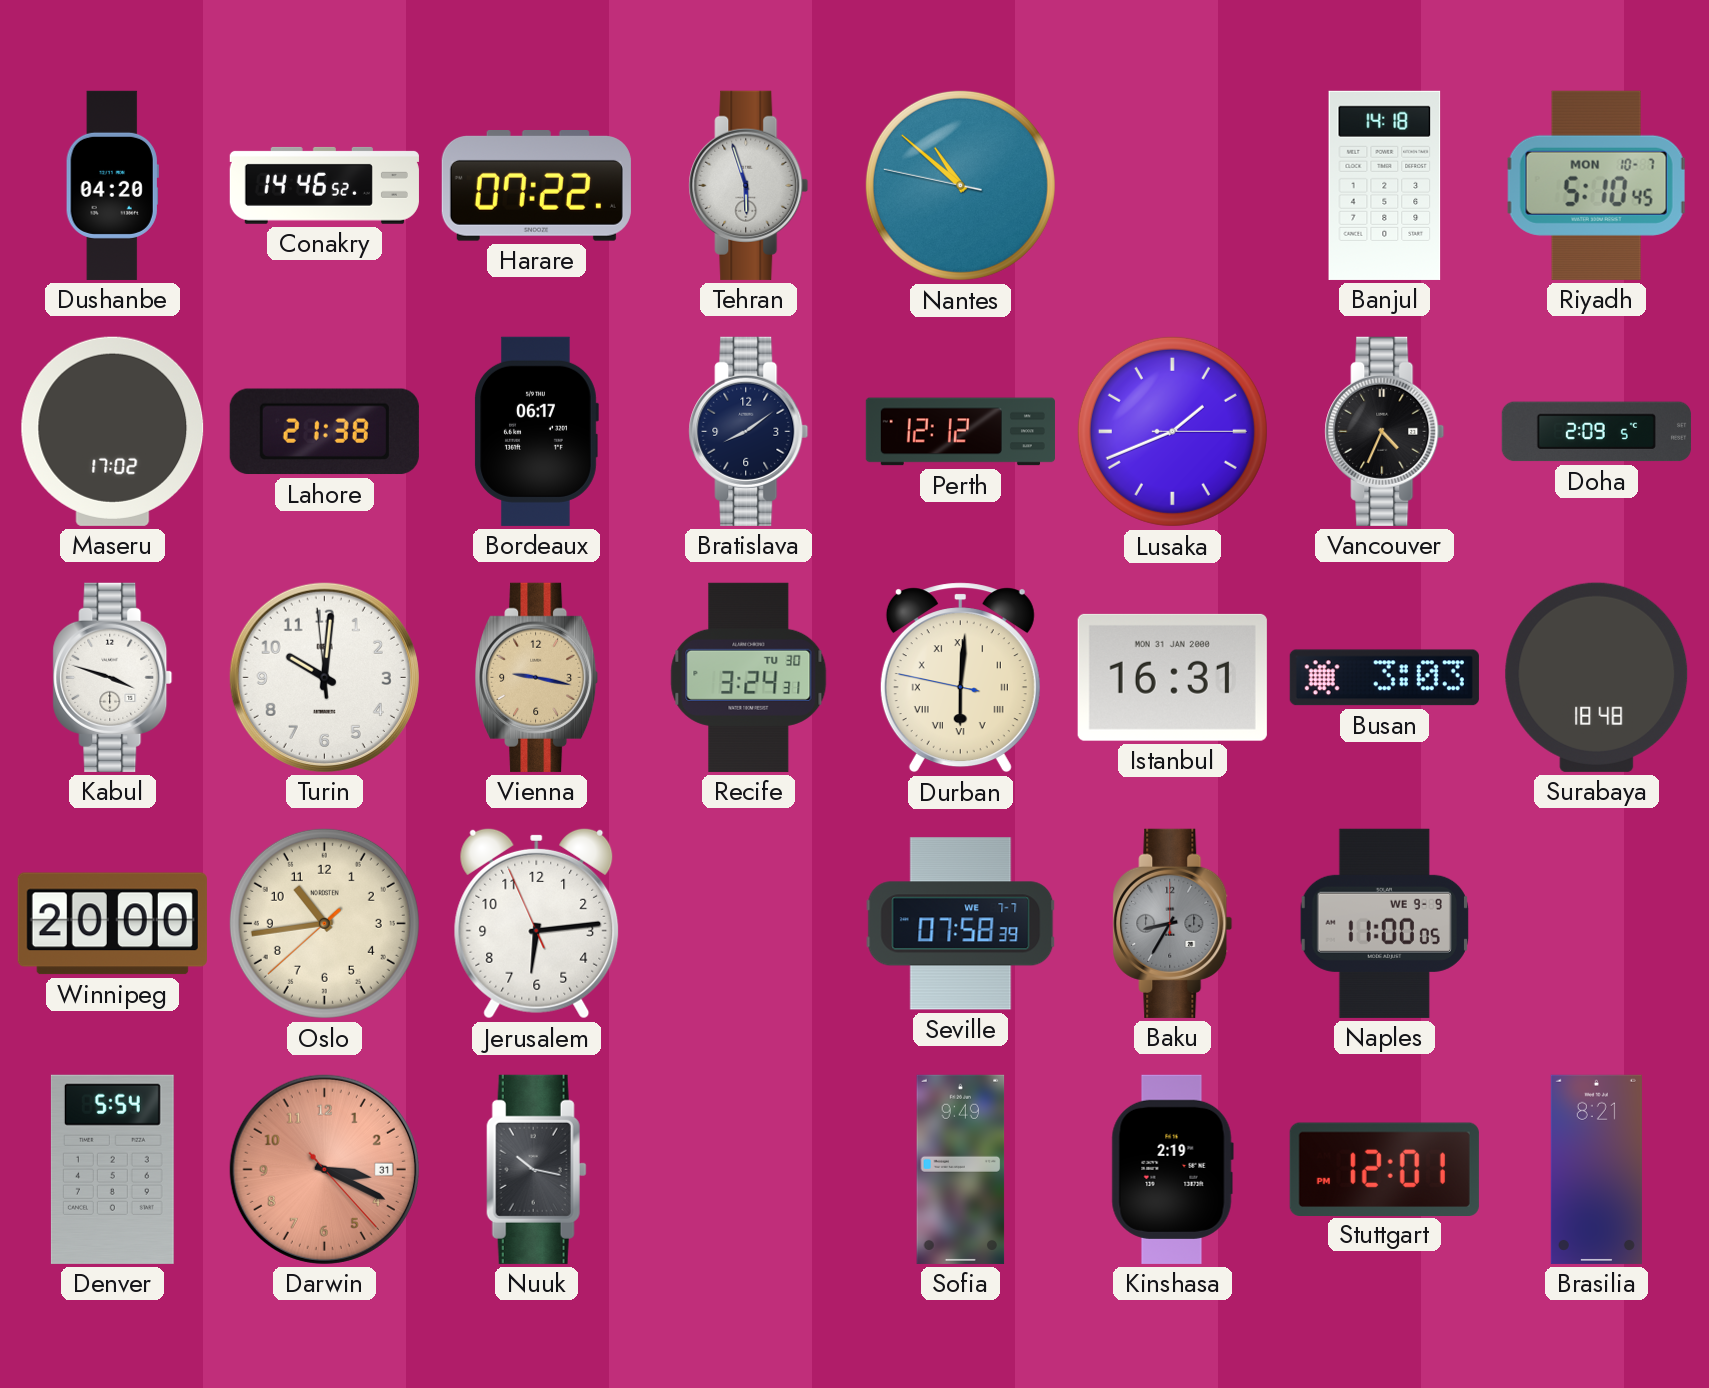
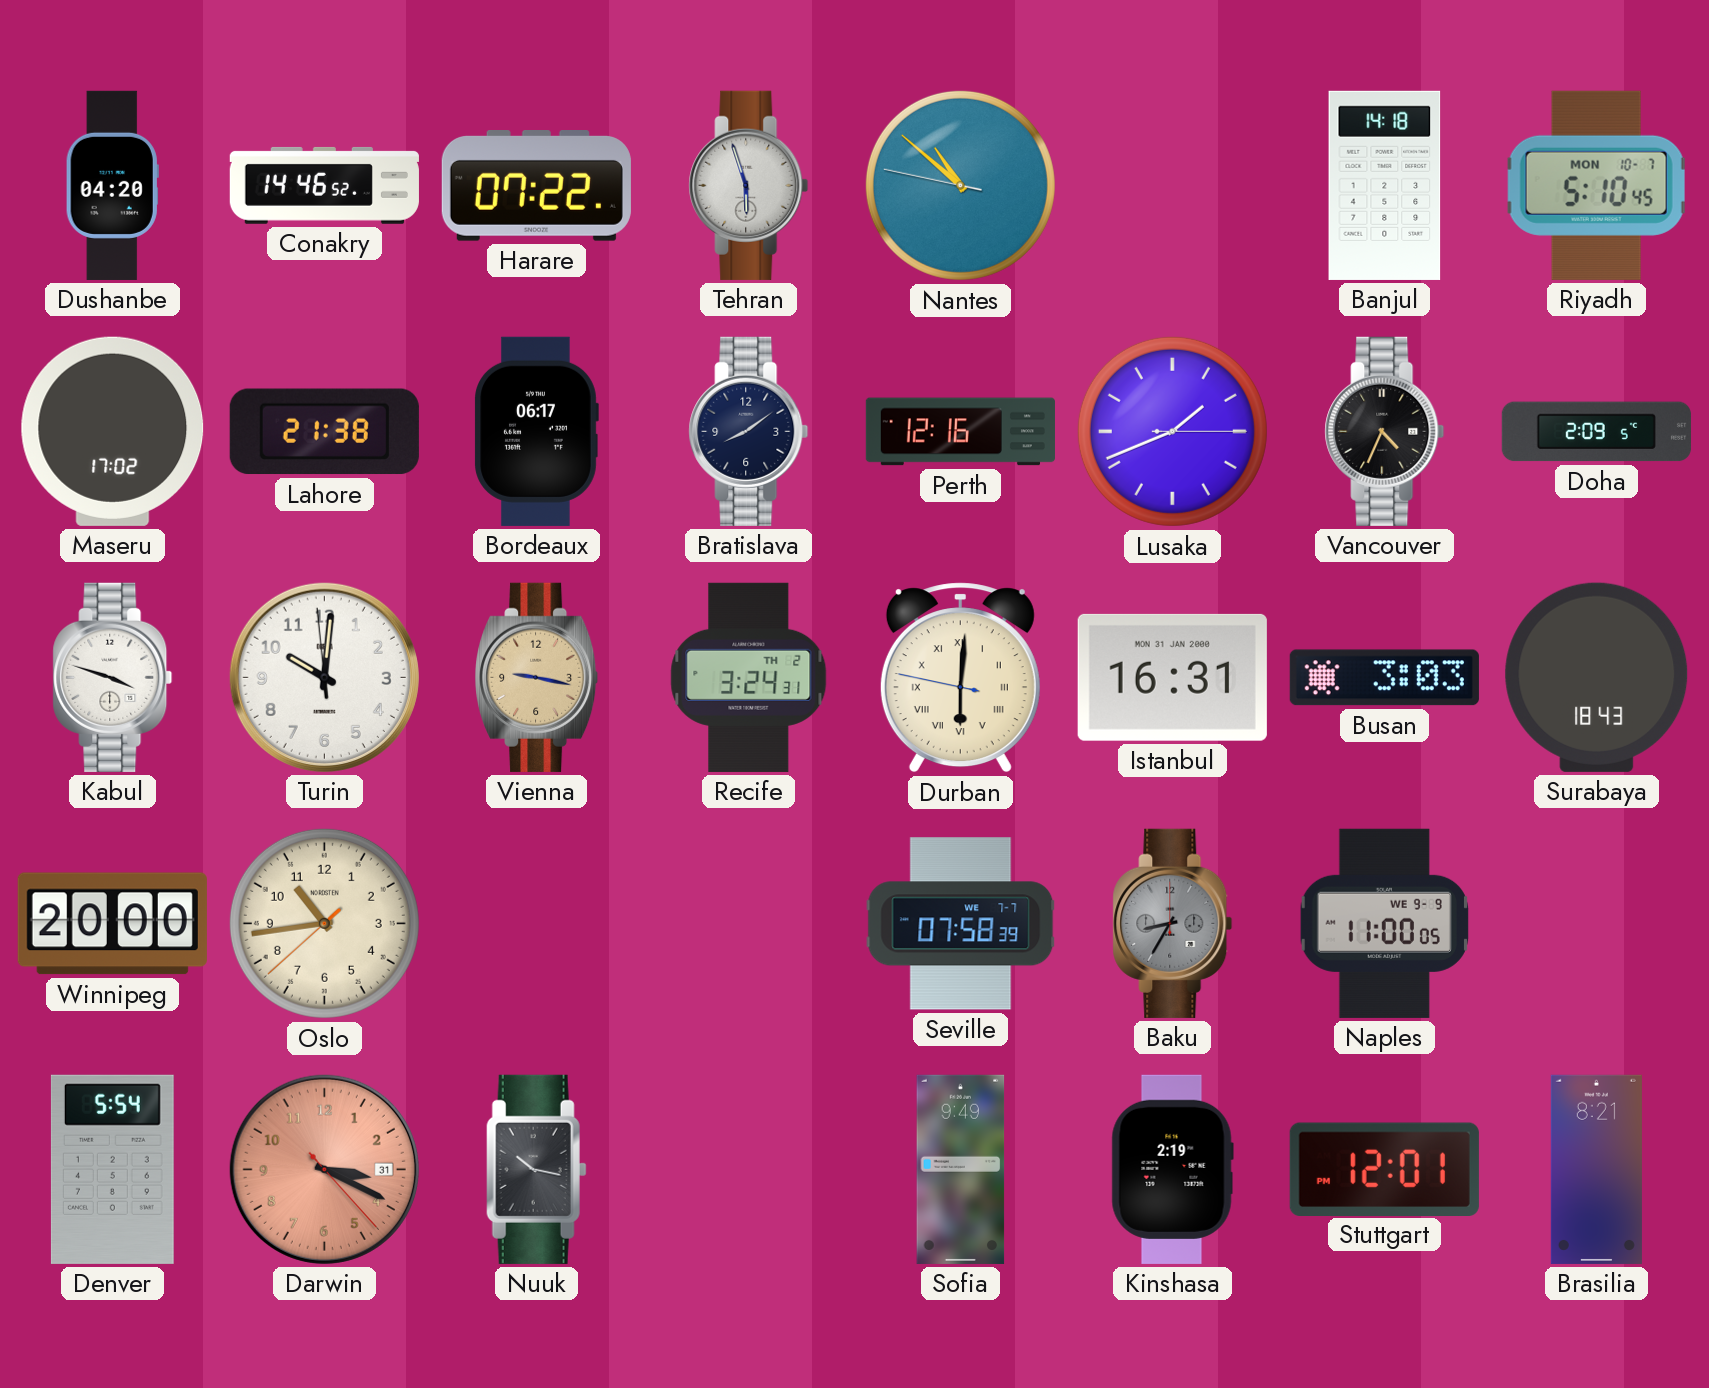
Perth: 12:12 -> 12:16 (960, 432)
Recife date: TU 30 -> TH 2 (749, 677)
Surabaya: 18:48 -> 18:43 (1597, 677)
Jerusalem: 6:13 -> none (537, 923)
